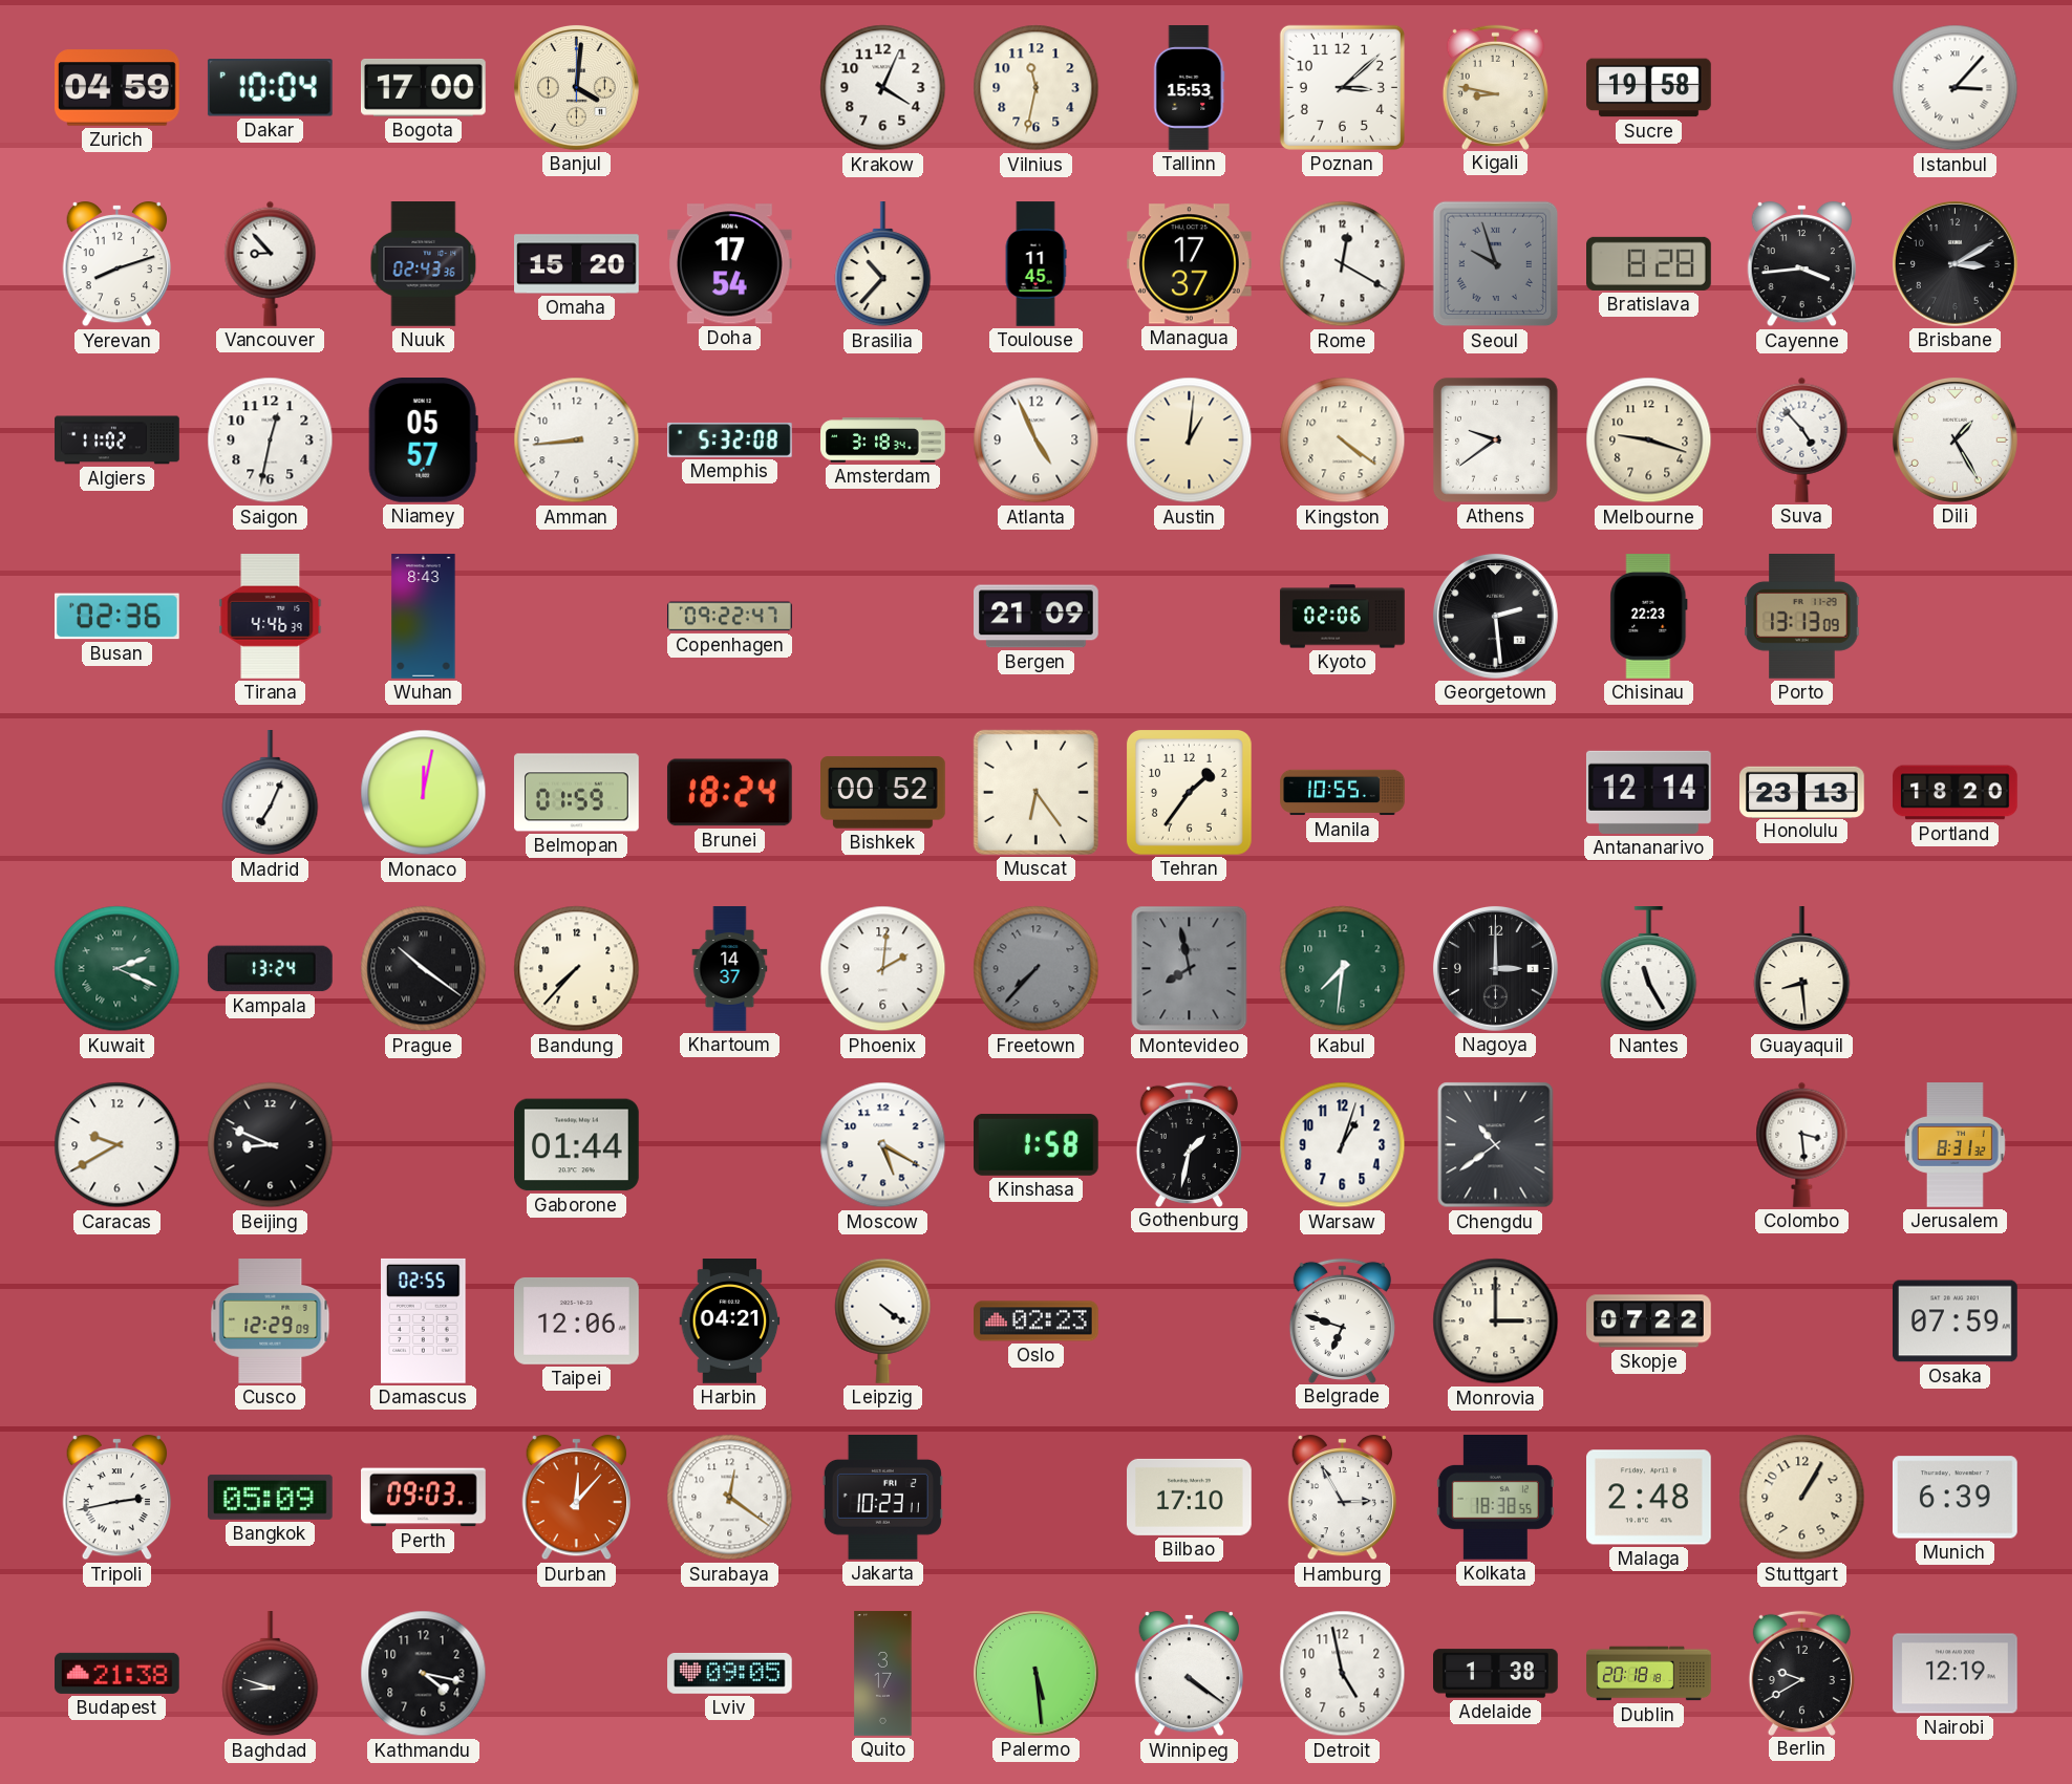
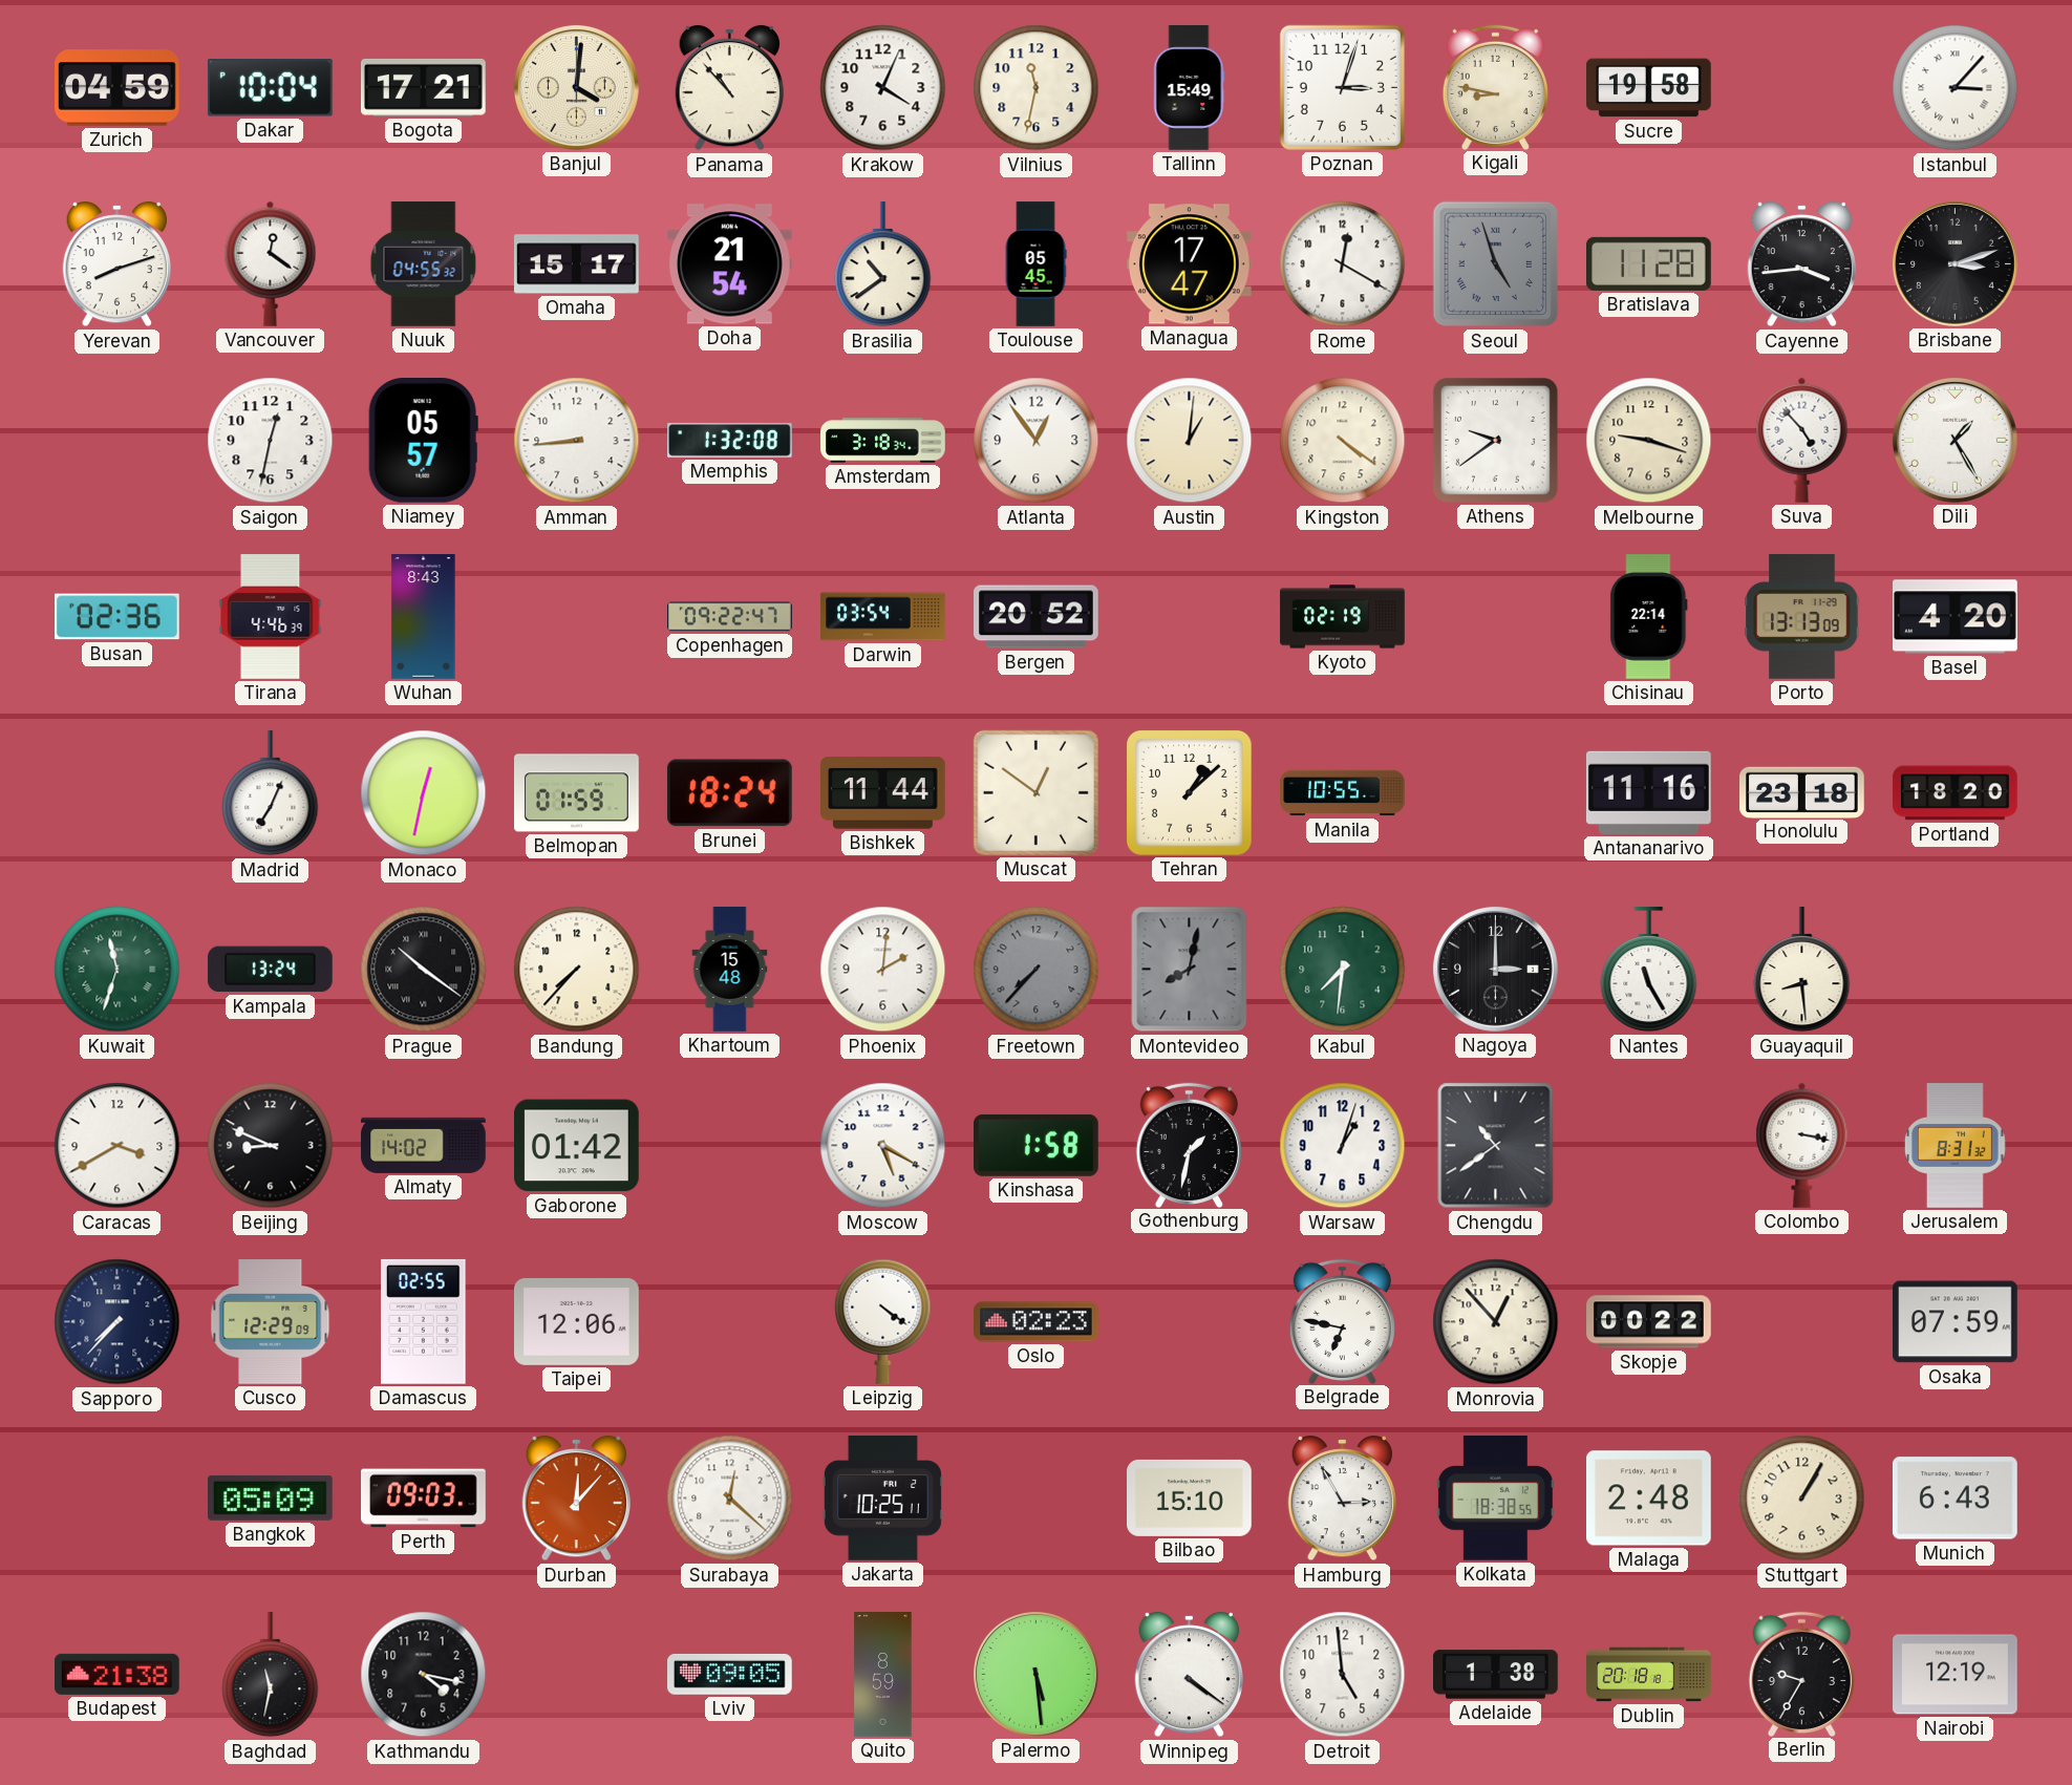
Bogota: 17:00 -> 17:21 (424, 87)
Panama: none -> 10:53 (729, 88)
Tallinn: 15:53 -> 15:49 (1190, 88)
Poznan: 3:08 -> 3:03 (1342, 87)
Vancouver: 8:53 -> 12:21 (271, 263)
Nuuk: 02:43 -> 04:55 (424, 264)
Omaha: 15:20 -> 15:17 (577, 264)
Doha: 17:54 -> 21:54 (730, 264)
Brasilia: 10:37 -> 10:39 (883, 265)
Toulouse: 11:45 -> 05:45 (1035, 264)
Managua: 17:37 -> 17:47 (1190, 264)
Seoul: 9:57 -> 4:57 (1496, 264)
Bratislava: 8:28 -> 11:28 (1649, 263)
Brisbane: 3:10 -> 3:12 (1954, 263)
Algiers: 11:02 -> none (118, 440)
Memphis: 5:32 -> 1:32 (730, 440)
Atlanta: 4:56 -> 12:54 (1037, 441)
Darwin: none -> 03:54 (883, 617)
Bergen: 21:09 -> 20:52 (1037, 617)
Kyoto: 02:06 -> 02:19 (1343, 617)
Georgetown: 2:29 -> none (1495, 616)
Chisinau: 22:23 -> 22:14 (1649, 617)
Basel: none -> 4:20 (1956, 617)
Monaco: 12:02 -> 12:32 (424, 793)
Bishkek: 00:52 -> 11:44 (883, 793)
Muscat: 6:24 -> 12:51 (1035, 792)
Tehran: 1:36 -> 1:08 (1189, 792)
Antananarivo: 12:14 -> 11:16 (1648, 792)
Honolulu: 23:13 -> 23:18 (1802, 792)
Kuwait: 2:19 -> 11:33 (118, 970)
Khartoum: 14:37 -> 15:48 (730, 970)
Montevideo: 7:58 -> 8:02 (1190, 970)
Caracas: 9:40 -> 3:40 (118, 1146)
Almaty: none -> 14:02 (424, 1145)
Gaborone: 01:44 -> 01:42 (577, 1146)
Colombo: 3:29 -> 3:17 (1802, 1145)
Sapporo: none -> 7:37 (118, 1322)
Harbin: 04:21 -> none (730, 1321)
Belgrade: 6:48 -> 6:47 (1342, 1321)
Monrovia: 3:00 -> 12:53 (1496, 1322)
Skopje: 07:22 -> 00:22 (1649, 1322)
Tripoli: 2:43 -> none (116, 1498)
Surabaya: 12:21 -> 12:22 (730, 1499)
Jakarta: 10:23 -> 10:25 (882, 1499)
Bilbao: 17:10 -> 15:10 (1190, 1497)
Munich: 6:39 -> 6:43 (1954, 1499)
Baghdad: 8:48 -> 11:32 (271, 1676)
Quito: 3:17 -> 8:59 (883, 1675)
Detroit: 4:58 -> 4:59 (1343, 1675)
Berlin: 9:40 -> 9:35 (1801, 1674)
